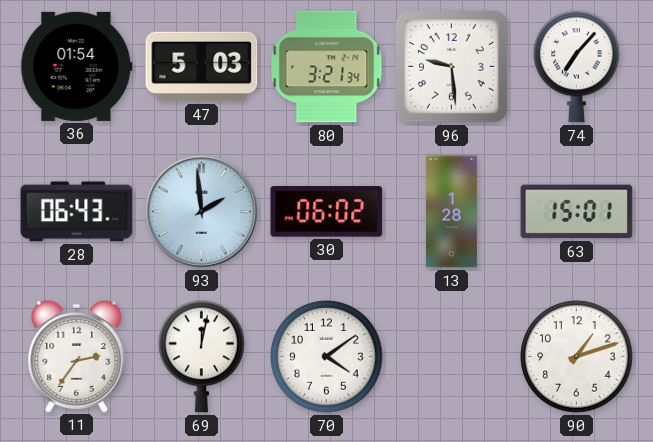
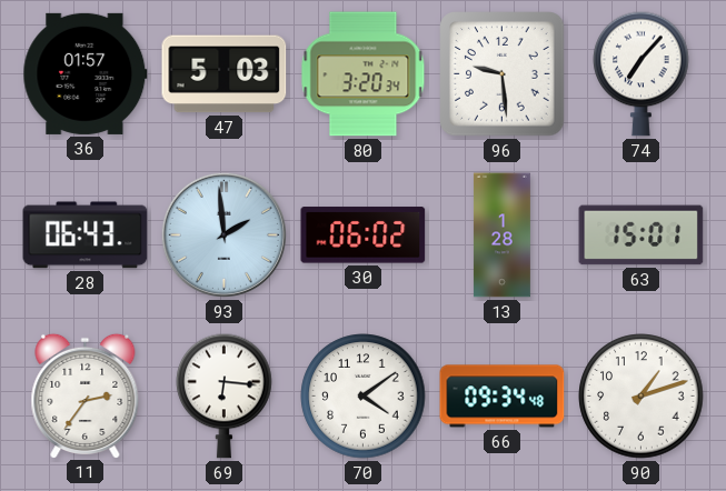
36: 01:54 -> 01:57 (86, 73)
80: 3:21 -> 3:20 (364, 74)
69: 12:02 -> 6:16 (225, 395)
66: none -> 09:34 (503, 397)
